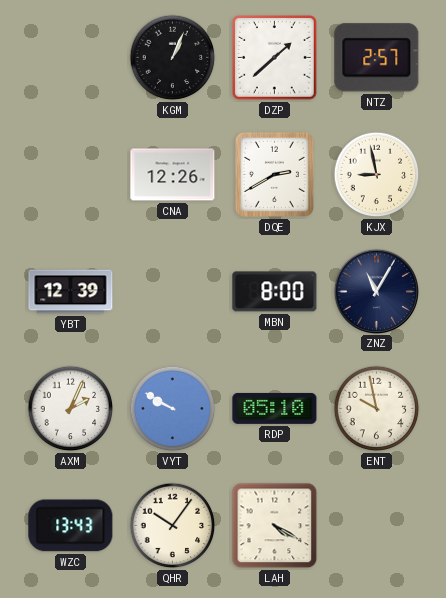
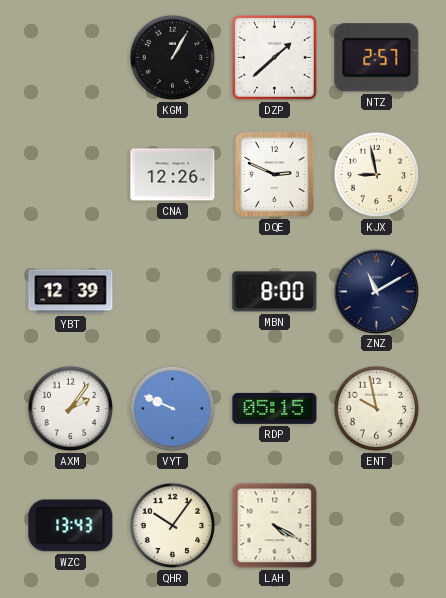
KGM: 1:04 -> 1:05 (173, 58)
DQE: 2:40 -> 2:49 (274, 174)
ZNZ: 11:05 -> 11:10 (376, 291)
AXM: 2:04 -> 2:06 (71, 409)
VYT: 9:50 -> 9:49 (173, 409)
RDP: 05:10 -> 05:15 (275, 408)
